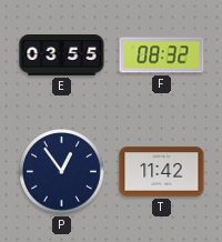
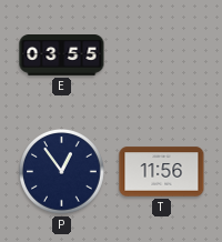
F: 08:32 -> none (162, 56)
T: 11:42 -> 11:56 (162, 172)
